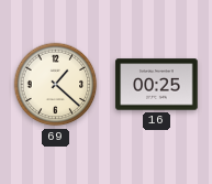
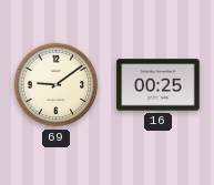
69: 1:22 -> 9:09 (57, 85)
